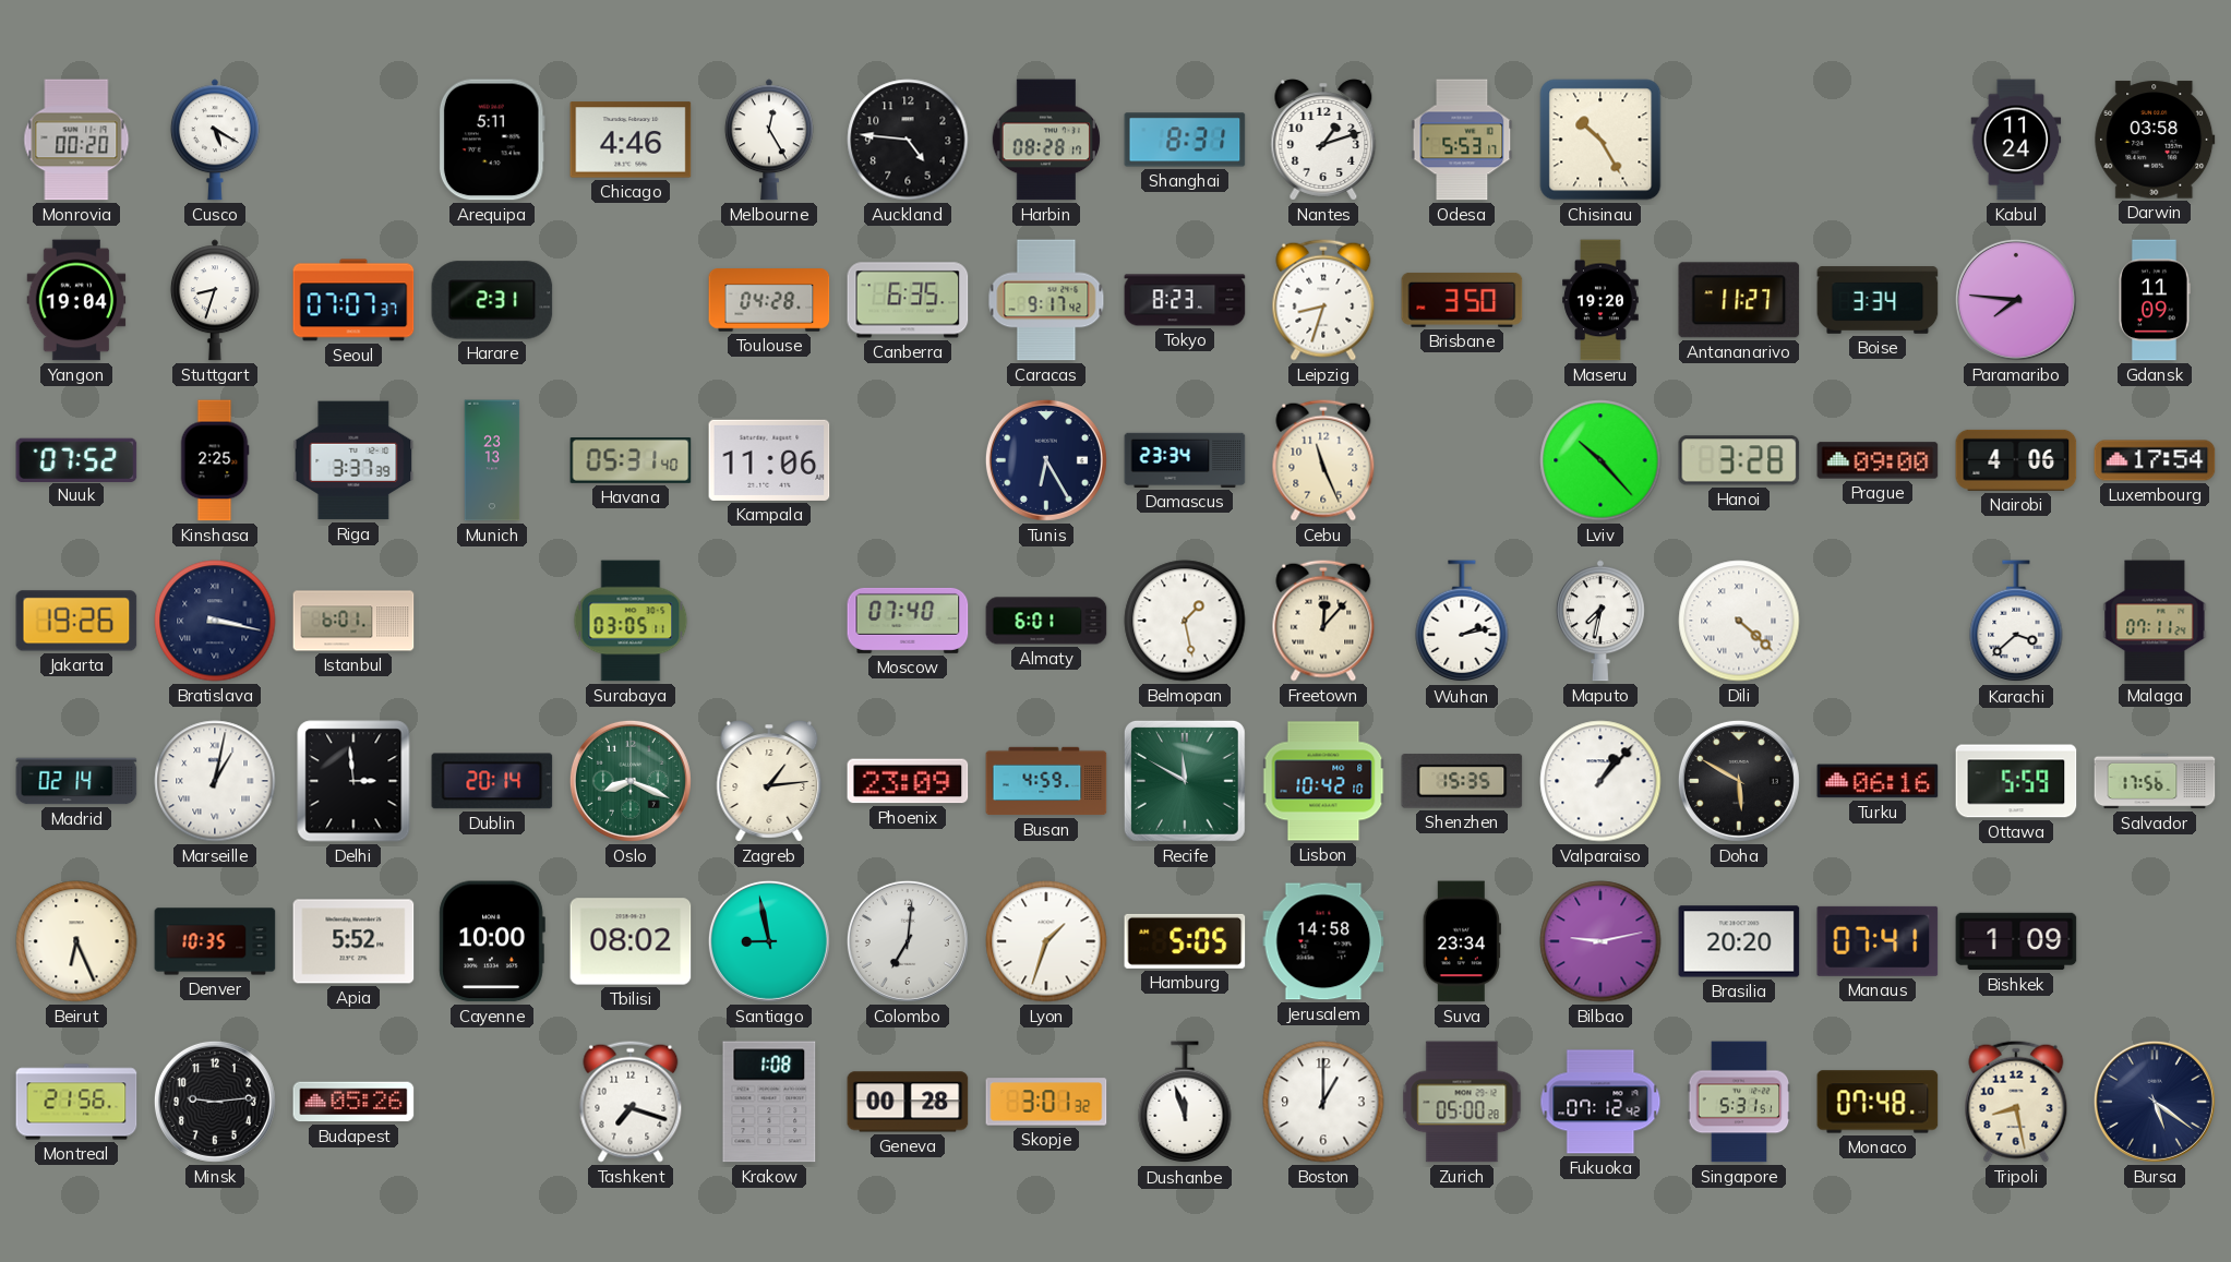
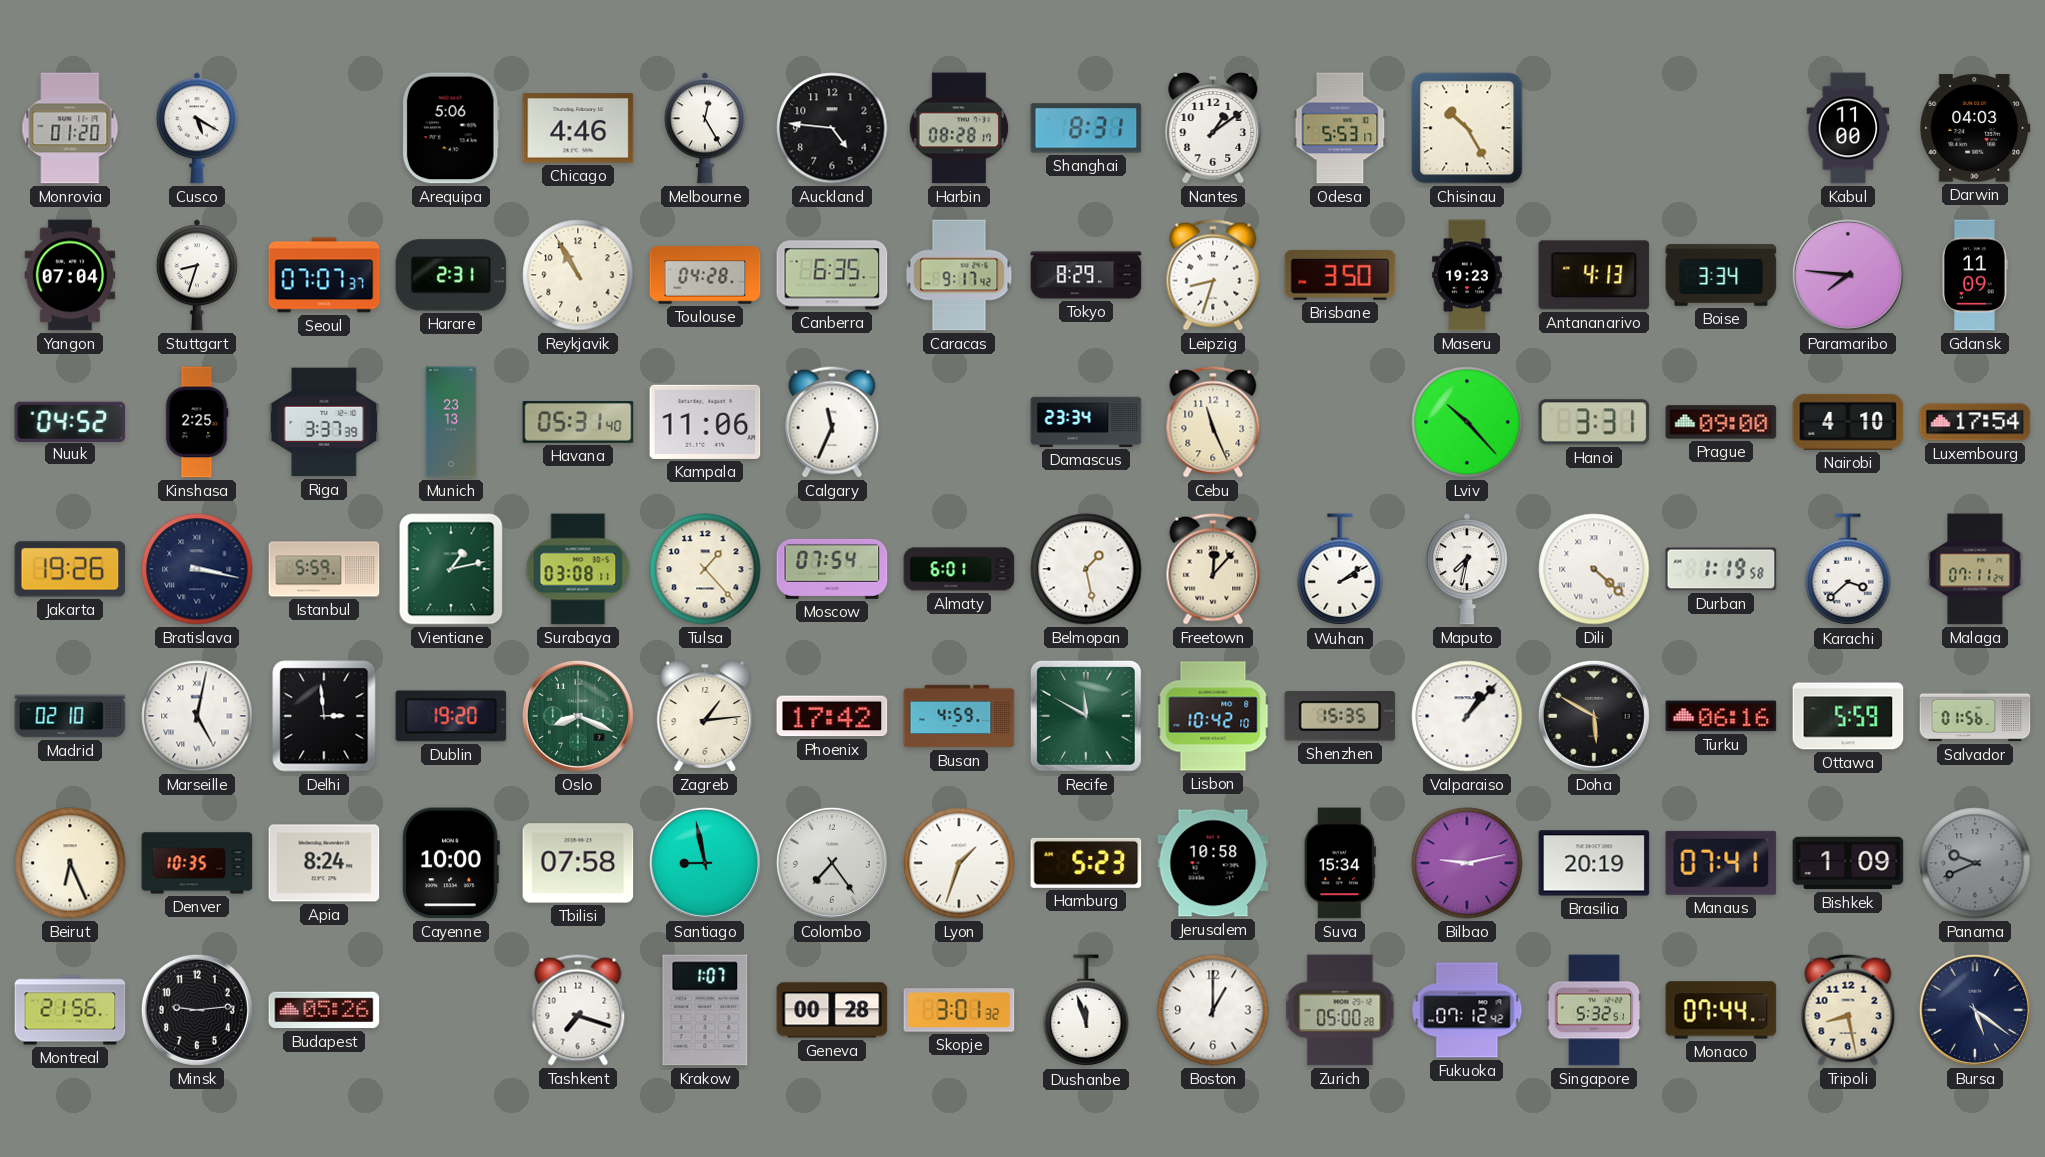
Monrovia: 00:20 -> 01:20 (70, 128)
Arequipa: 5:11 -> 5:06 (451, 128)
Nantes: 1:12 -> 1:09 (1213, 128)
Kabul: 11:24 -> 11:00 (1848, 128)
Darwin: 03:58 -> 04:03 (1975, 128)
Yangon: 19:04 -> 07:04 (70, 275)
Reykjavik: none -> 10:55 (578, 275)
Tokyo: 8:23 -> 8:29 (1086, 275)
Maseru: 19:20 -> 19:23 (1467, 275)
Antananarivo: 11:27 -> 4:13 (1594, 275)
Nuuk: 07:52 -> 04:52 (70, 421)
Calgary: none -> 11:34 (832, 422)
Tunis: 6:25 -> none (1046, 460)
Hanoi: 3:28 -> 3:31 (1594, 422)
Nairobi: 4:06 -> 4:10 (1848, 422)
Istanbul: 6:01 -> 5:59 (324, 569)
Vientiane: none -> 1:13 (451, 569)
Surabaya: 03:05 -> 03:08 (578, 569)
Tulsa: none -> 1:23 (705, 569)
Moscow: 07:40 -> 07:54 (832, 569)
Wuhan: 2:13 -> 2:09 (1340, 570)
Durban: none -> 1:19 (1721, 569)
Madrid: 02:14 -> 02:10 (70, 716)
Marseille: 1:02 -> 5:02 (197, 716)
Dublin: 20:14 -> 19:20 (451, 716)
Phoenix: 23:09 -> 17:42 (832, 716)
Salvador: 17:56 -> 01:56 (1975, 716)
Apia: 5:52 -> 8:24 (324, 863)
Tbilisi: 08:02 -> 07:58 (578, 863)
Colombo: 7:01 -> 7:24 (832, 863)
Hamburg: 5:05 -> 5:23 (1086, 863)
Jerusalem: 14:58 -> 10:58 (1213, 863)
Suva: 23:34 -> 15:34 (1340, 863)
Brasilia: 20:20 -> 20:19 (1594, 863)
Panama: none -> 9:41 (1975, 863)
Krakow: 1:08 -> 1:07 (705, 1010)
Singapore: 5:31 -> 5:32 (1594, 1010)
Monaco: 07:48 -> 07:44 (1721, 1010)
